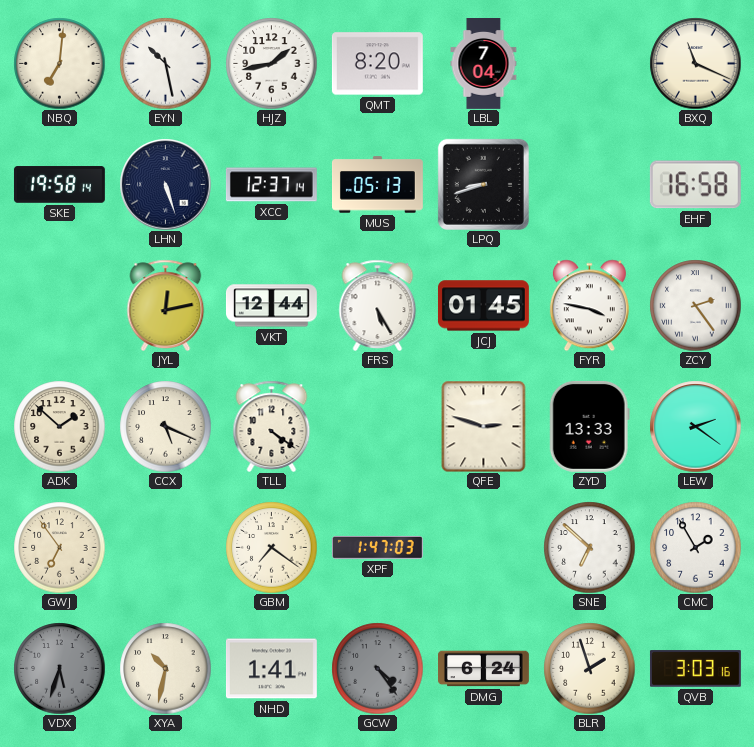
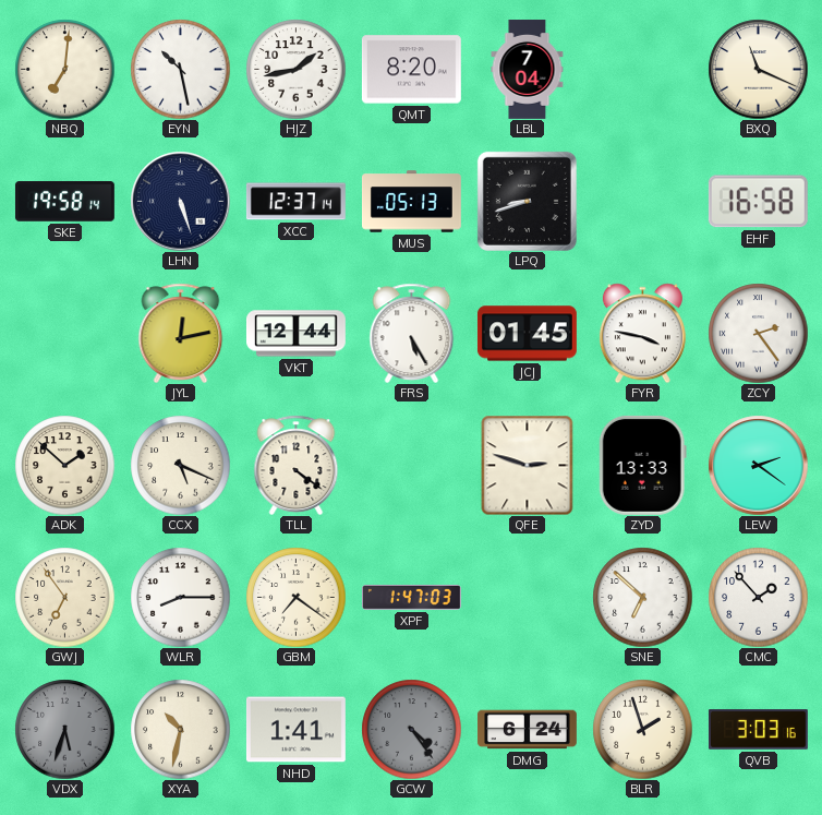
WLR: none -> 8:15 (180, 597)
CMC: 1:55 -> 1:53 (758, 597)
